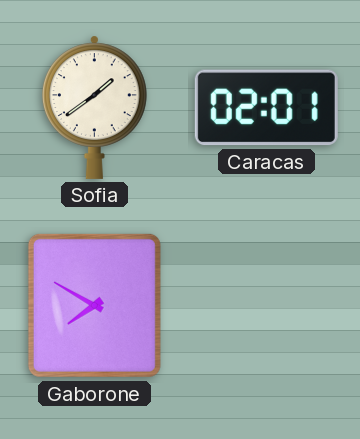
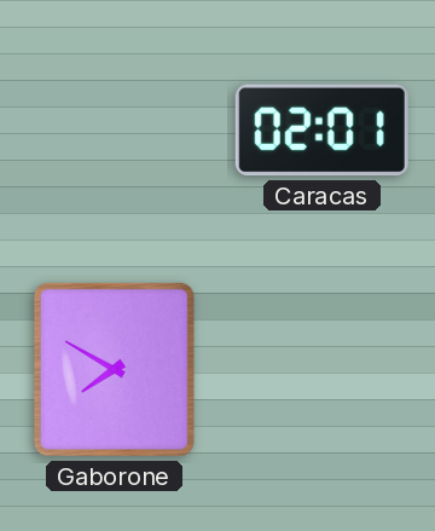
Sofia: 1:39 -> none (94, 107)
